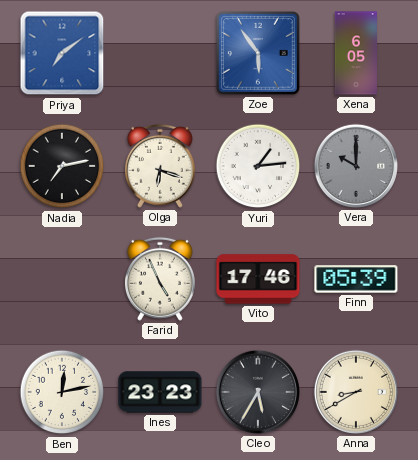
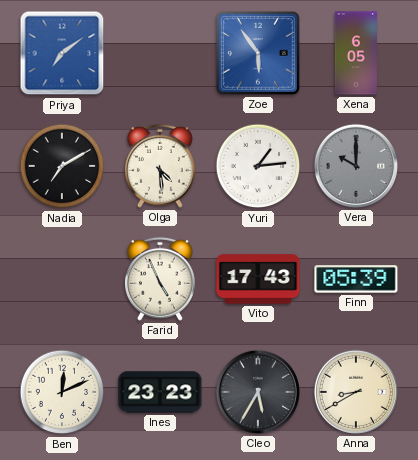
Nadia: 7:13 -> 7:10 (62, 166)
Olga: 6:18 -> 4:29 (160, 166)
Vito: 17:46 -> 17:43 (258, 279)
Ben: 12:13 -> 12:11 (62, 392)
